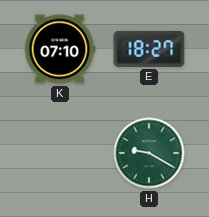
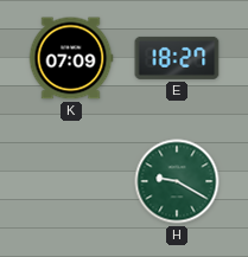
K: 07:10 -> 07:09 (71, 58)
